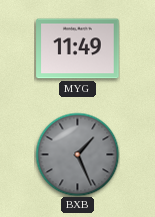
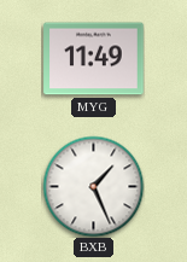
BXB dial: grey -> white (93, 186)
